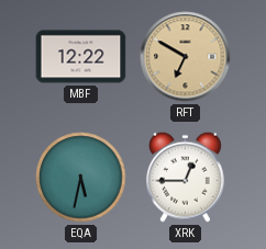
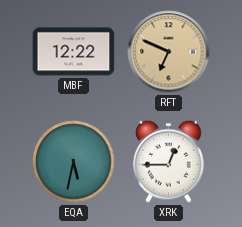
RFT: 6:50 -> 6:49 (169, 52)
